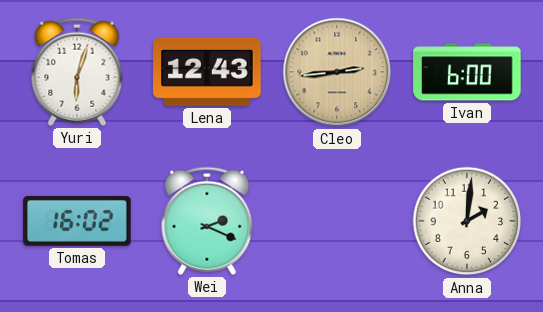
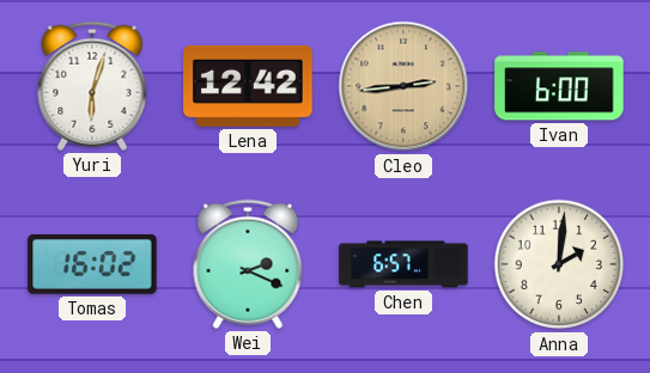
Lena: 12:43 -> 12:42 (248, 86)
Chen: none -> 6:57 (403, 264)
